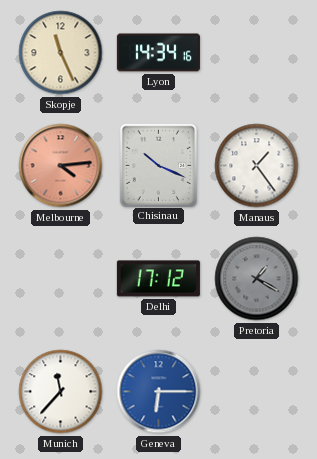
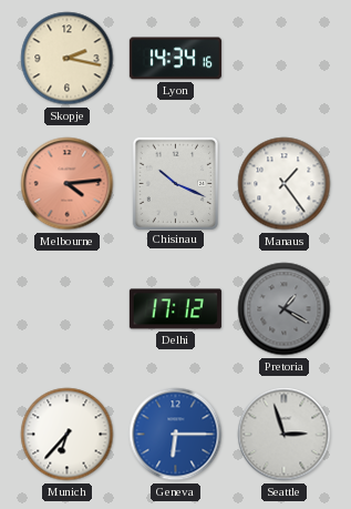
Skopje: 11:26 -> 2:17 (68, 59)
Munich: 11:37 -> 6:37 (68, 435)
Seattle: none -> 2:57 (285, 435)
